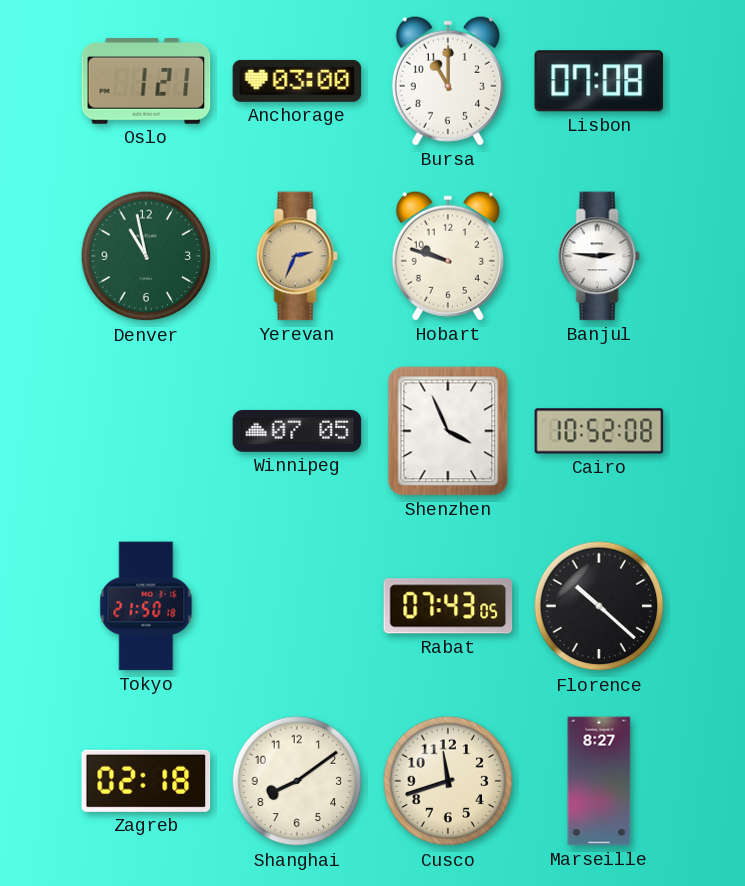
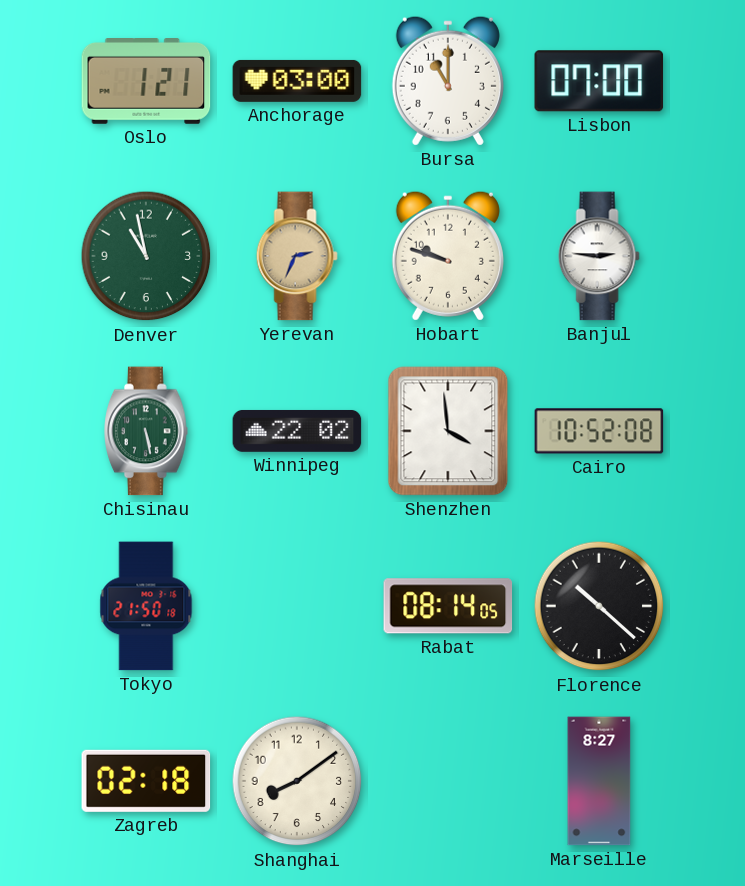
Lisbon: 07:08 -> 07:00 (599, 81)
Chisinau: none -> 5:28 (146, 431)
Winnipeg: 07:05 -> 22:02 (297, 431)
Shenzhen: 3:56 -> 3:59 (448, 431)
Rabat: 07:43 -> 08:14 (448, 606)
Cusco: 11:42 -> none (448, 781)
